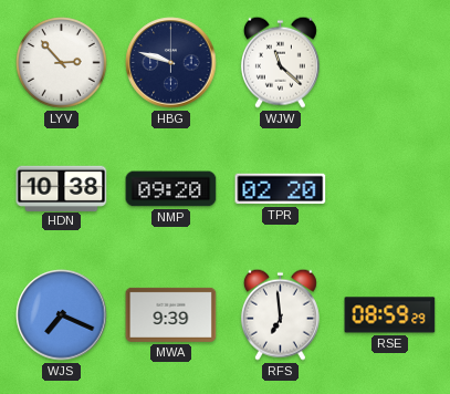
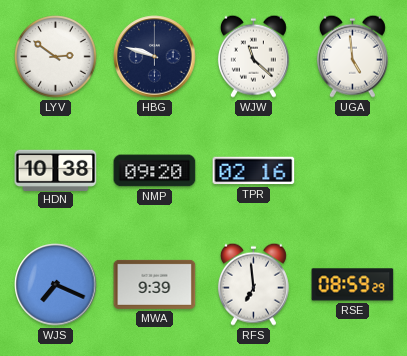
LYV: 2:53 -> 2:51 (56, 57)
UGA: none -> 4:59 (352, 56)
TPR: 02:20 -> 02:16 (254, 171)
